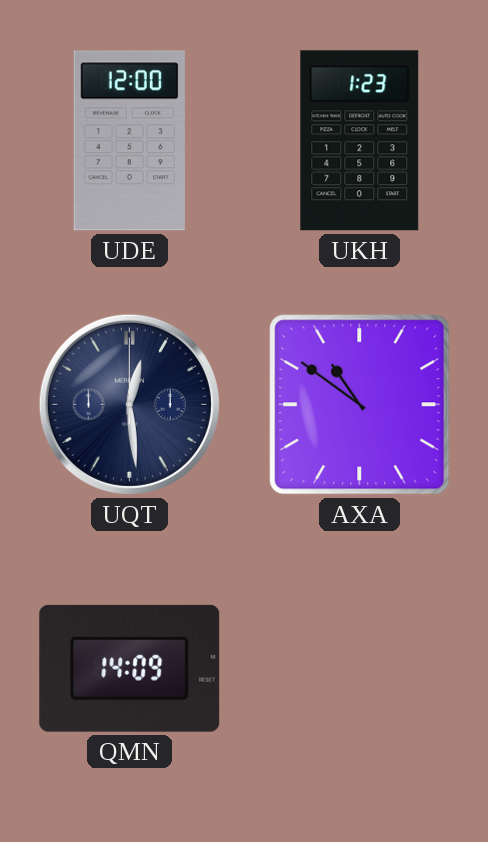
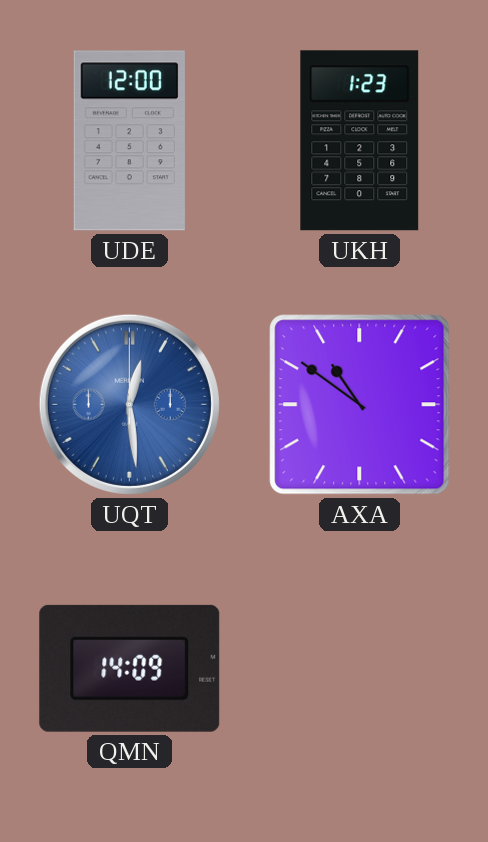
UQT dial: navy -> blue (129, 404)
